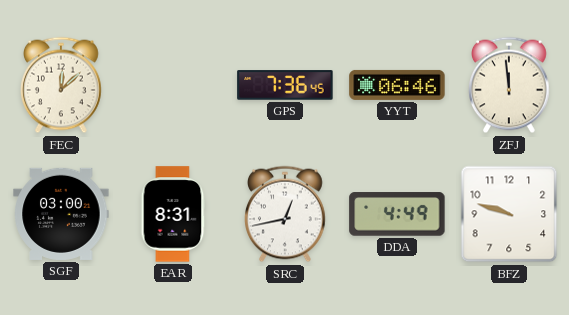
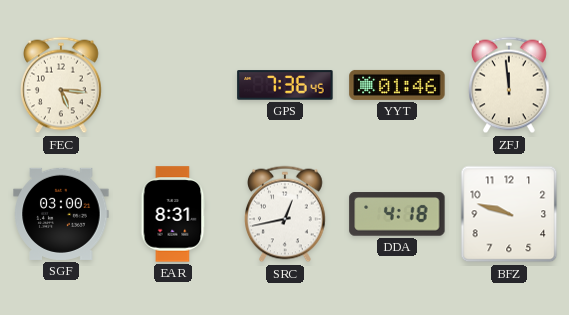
FEC: 12:08 -> 5:16 (62, 85)
YYT: 06:46 -> 01:46 (397, 85)
DDA: 4:49 -> 4:18 (397, 214)
